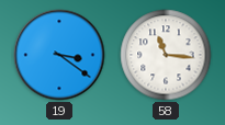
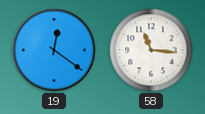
19: 3:21 -> 12:21 (54, 50)
